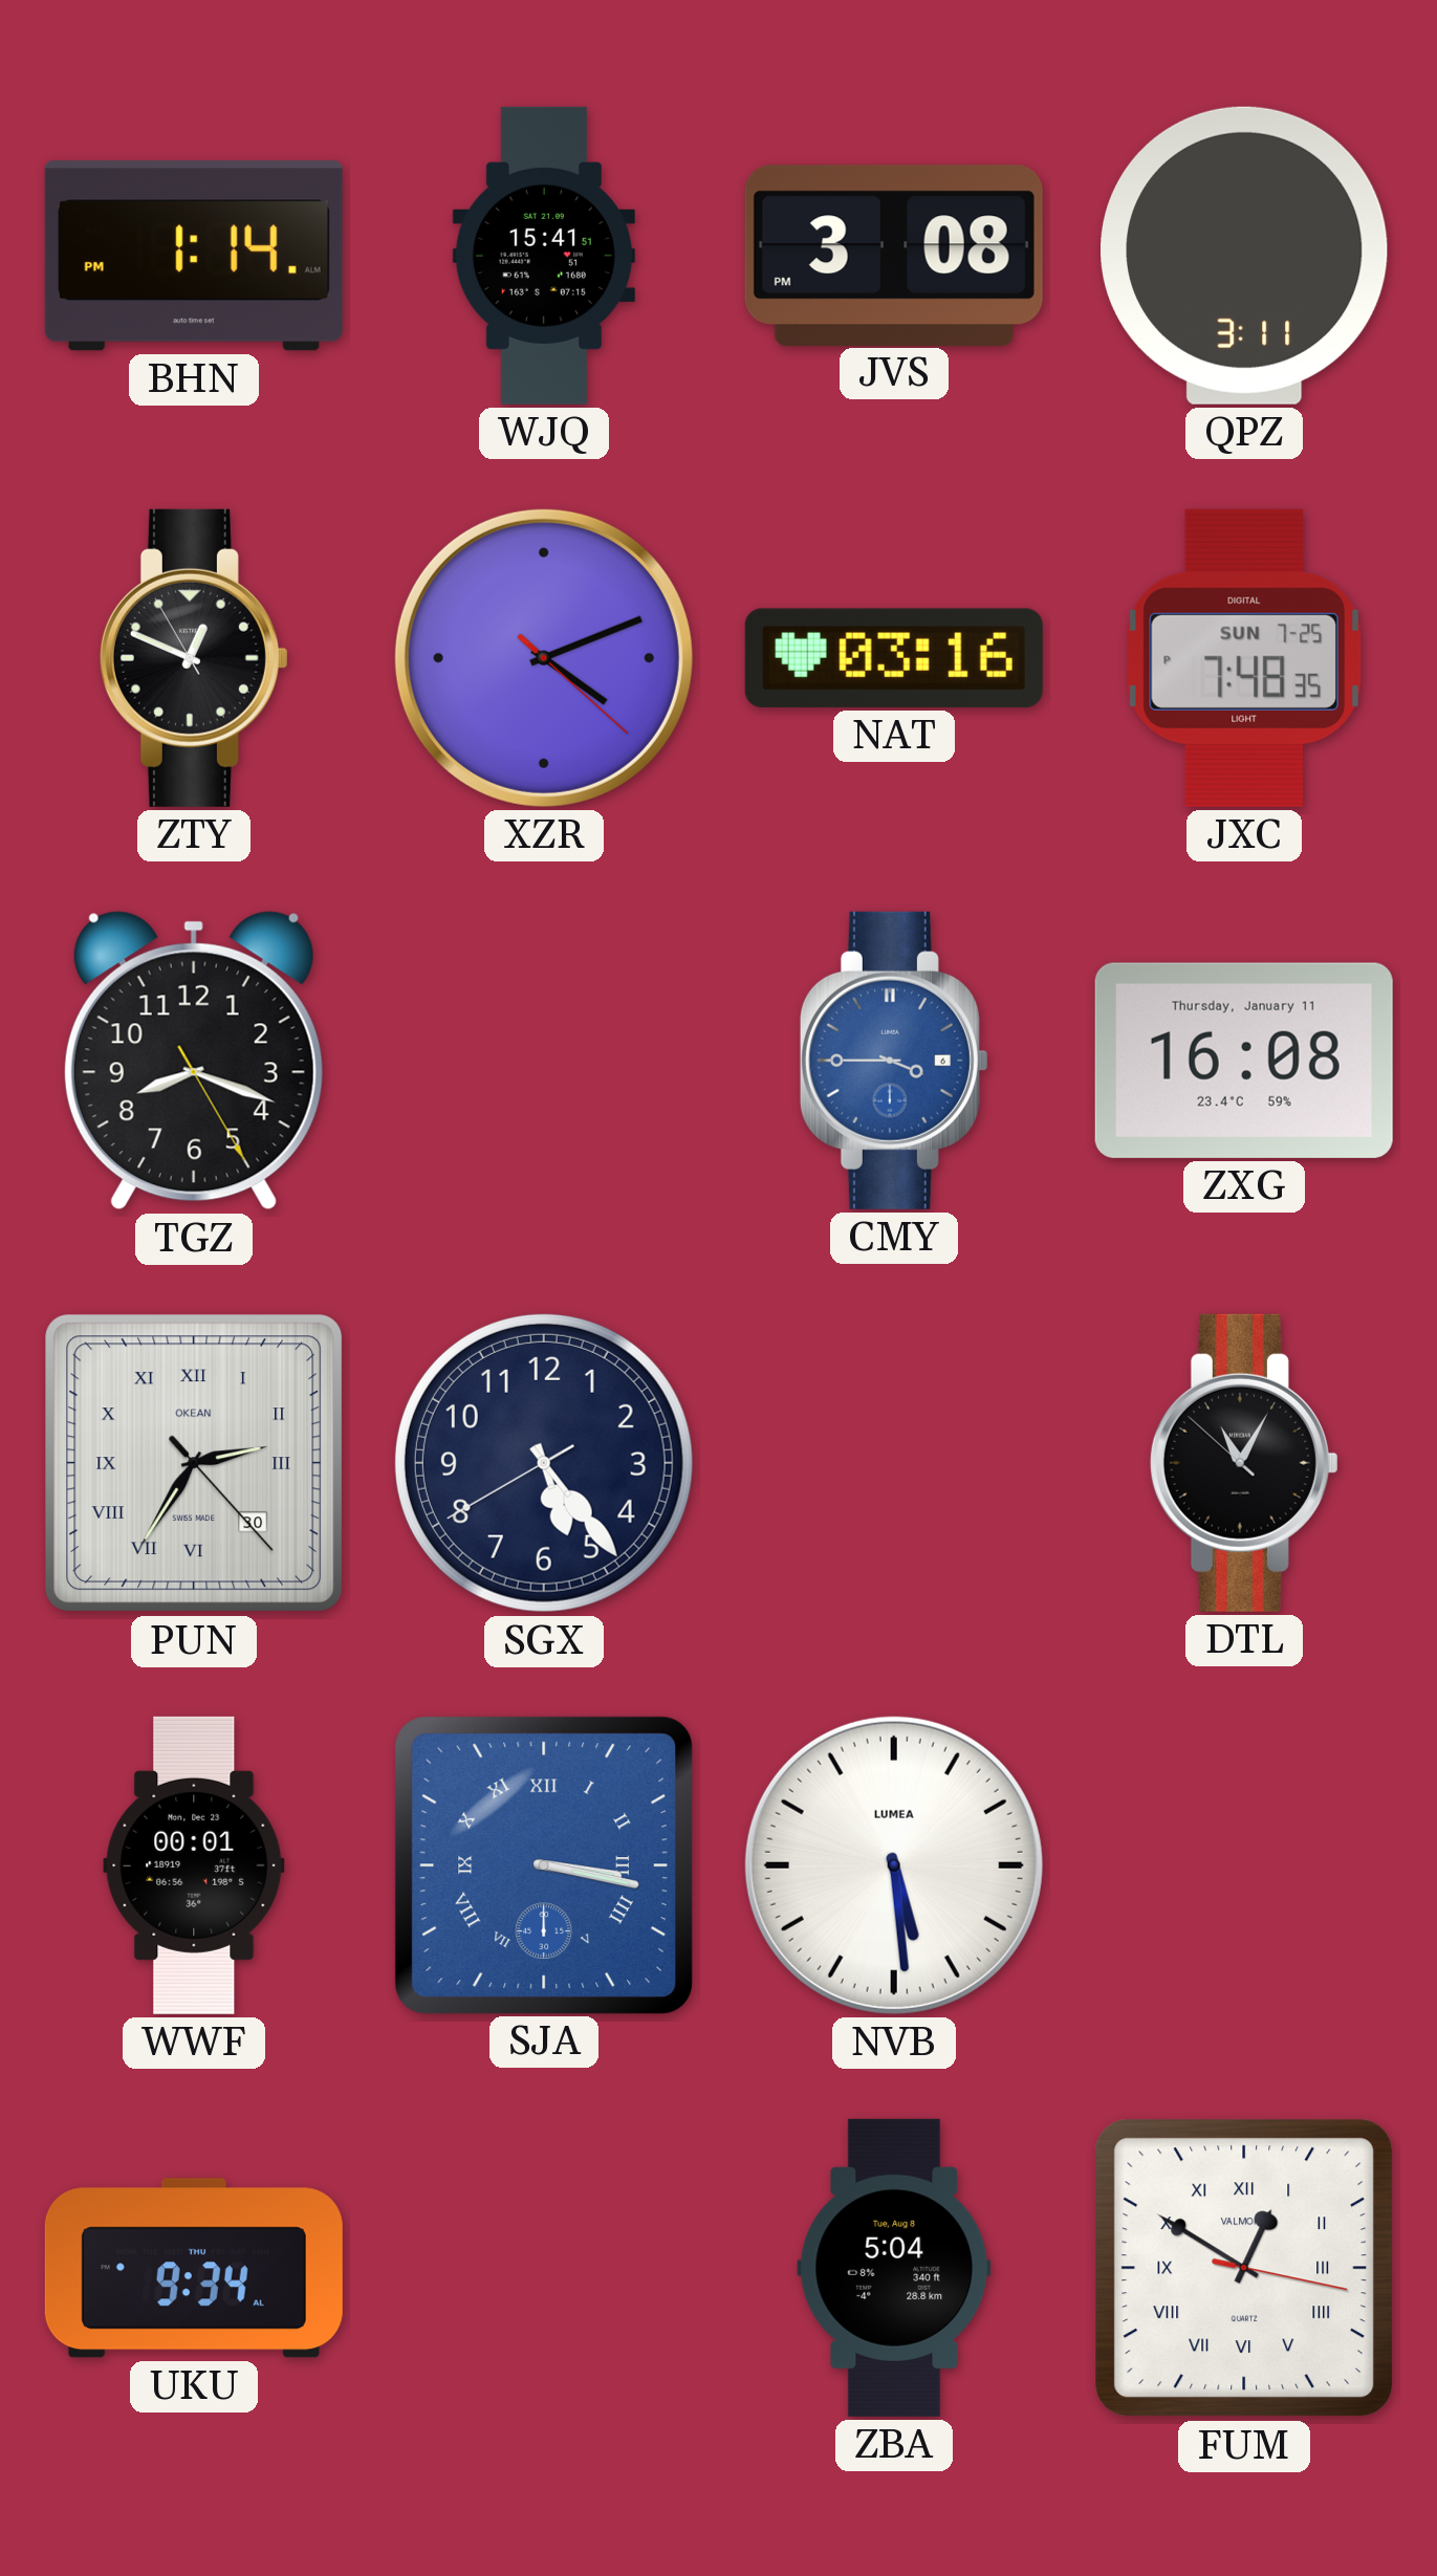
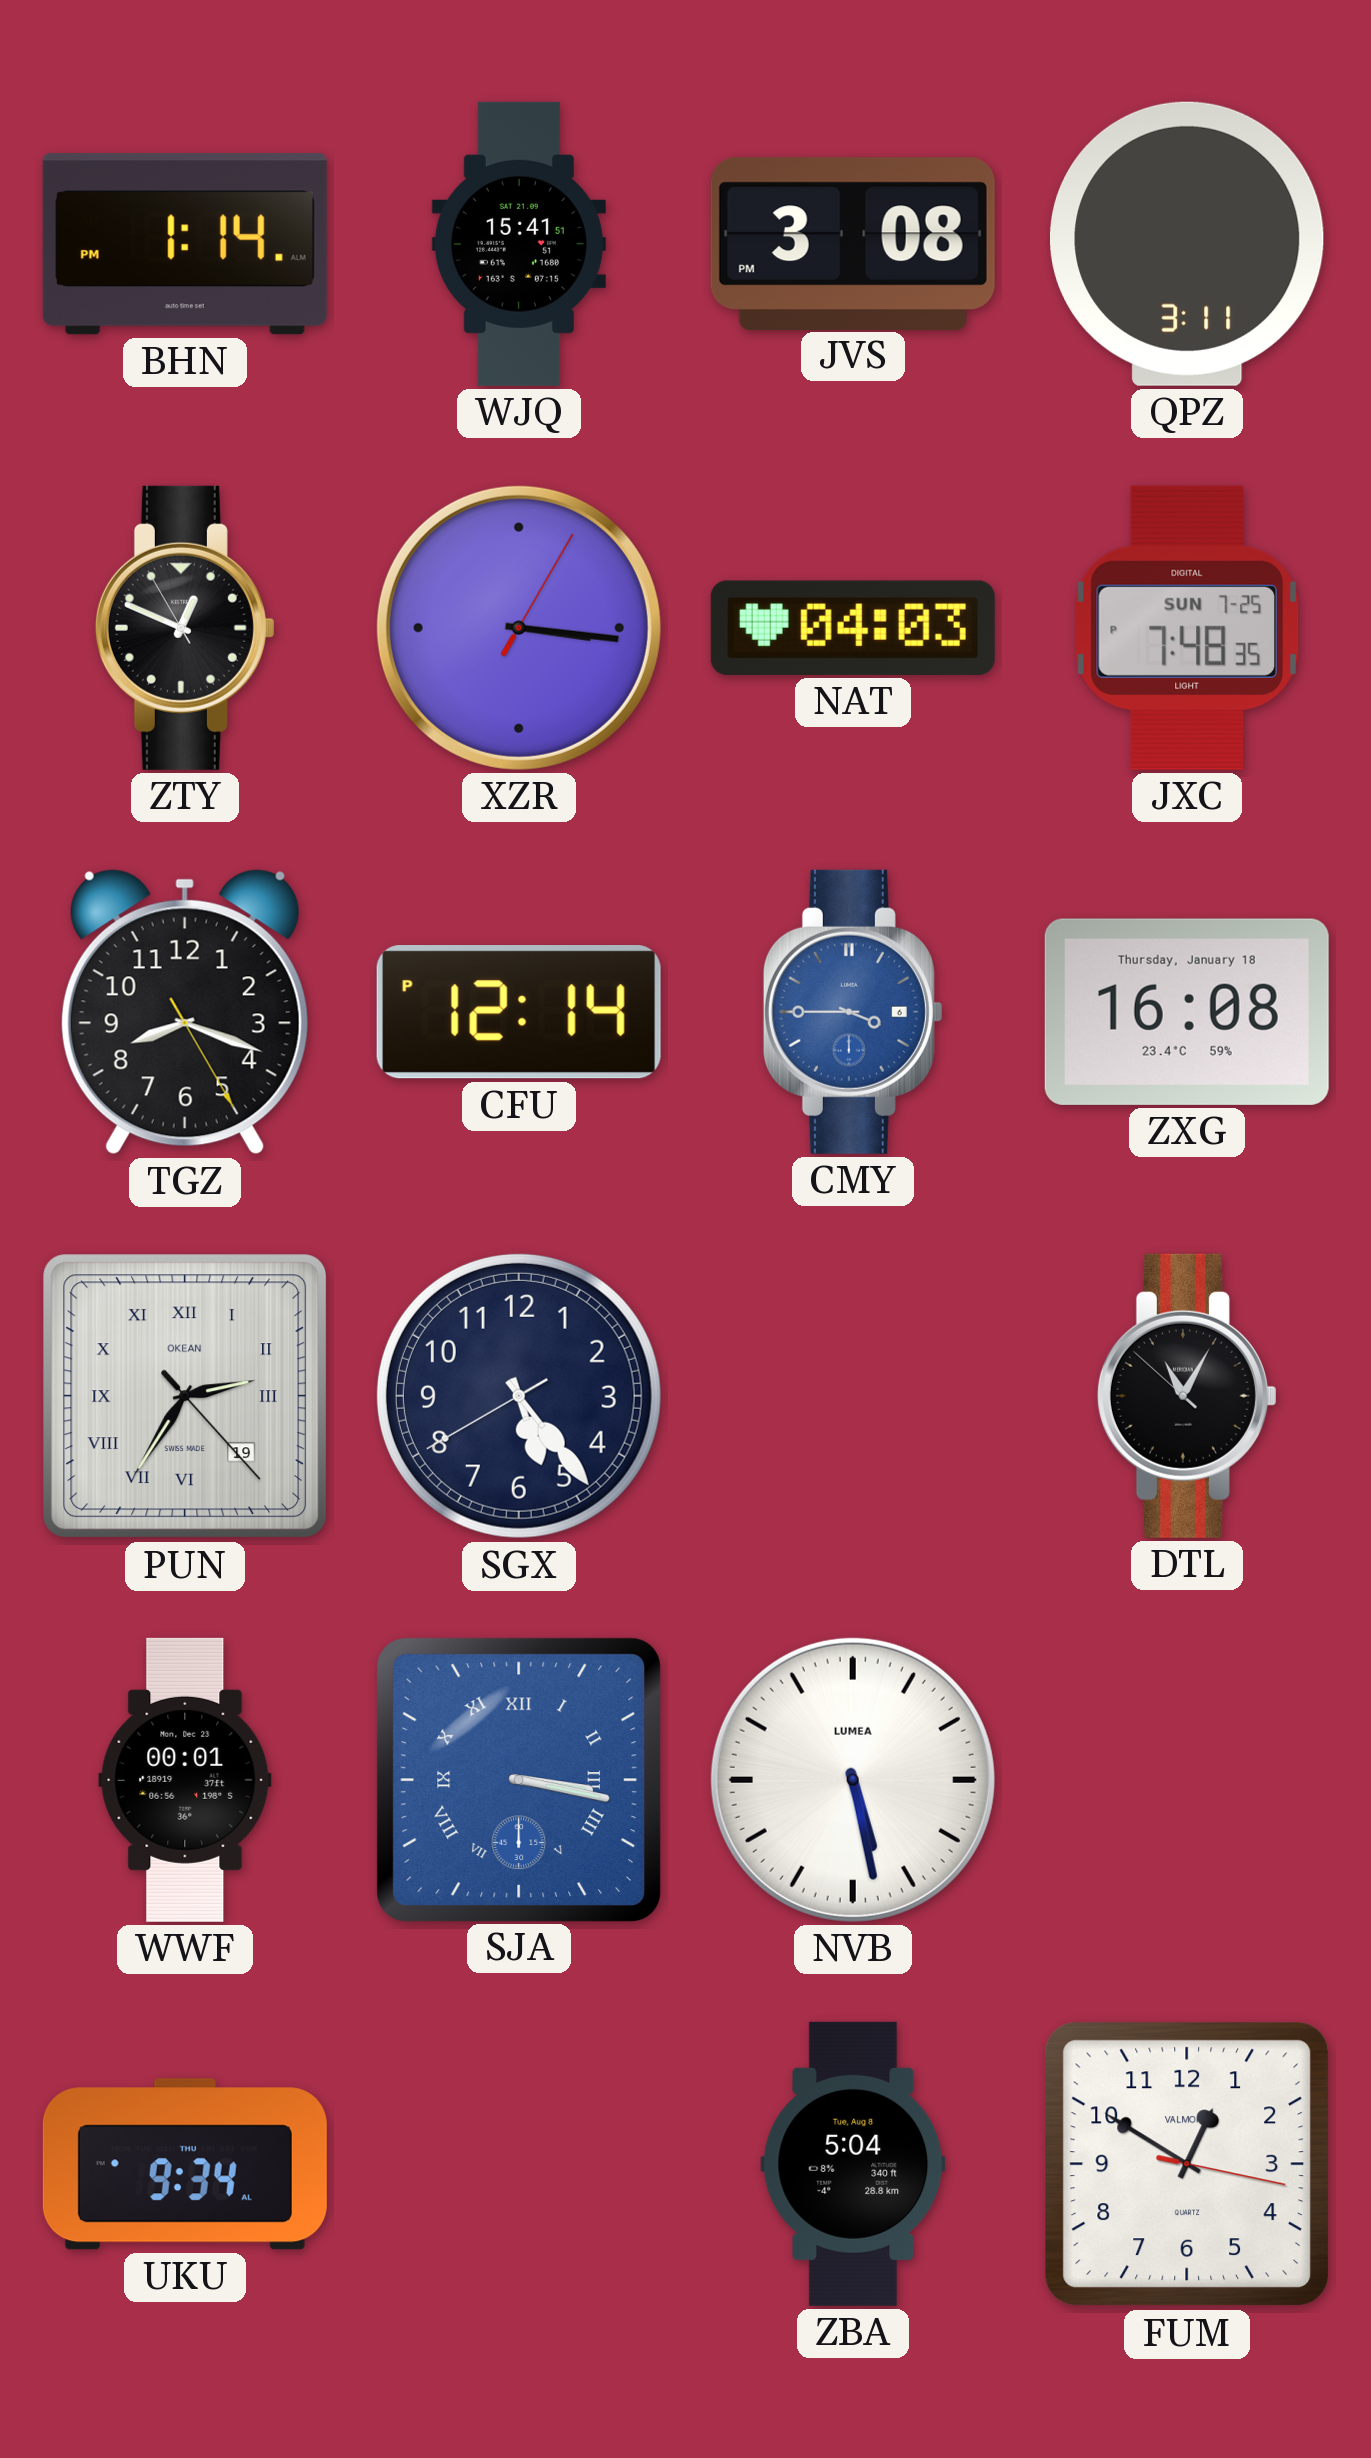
XZR: 4:11 -> 3:16 (519, 628)
NAT: 03:16 -> 04:03 (853, 628)
CFU: none -> 12:14 (519, 1013)
ZXG date: Thursday, January 11 -> Thursday, January 18 (1187, 1012)
PUN date: 30 -> 19 (185, 1396)
NVB: 5:29 -> 5:28 (853, 1780)
FUM numerals: Roman -> Arabic (1187, 2164)
